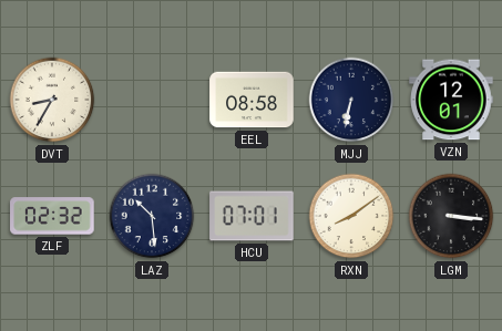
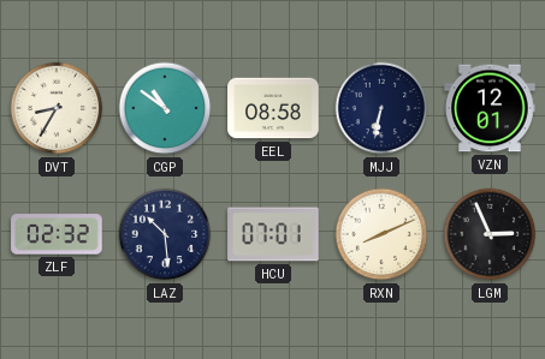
CGP: none -> 10:51 (165, 108)
RXN: 8:09 -> 8:11 (381, 234)
LGM: 3:16 -> 2:56 (490, 234)
